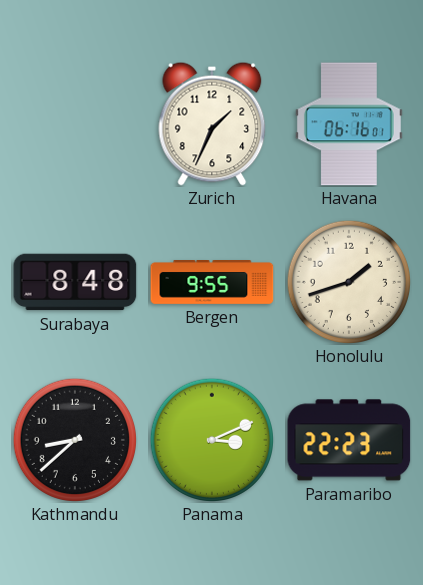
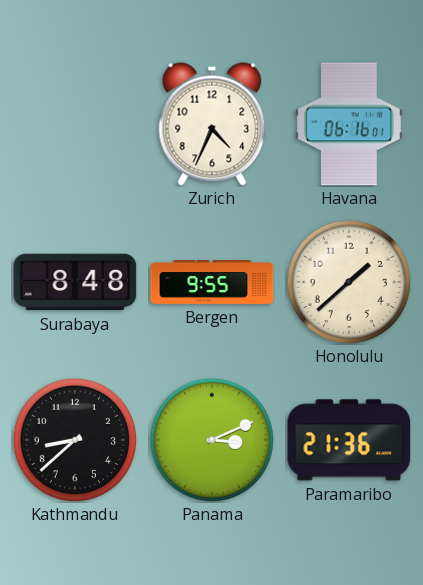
Zurich: 1:34 -> 4:34 (212, 124)
Honolulu: 1:42 -> 1:38 (348, 281)
Paramaribo: 22:23 -> 21:36 (349, 440)
